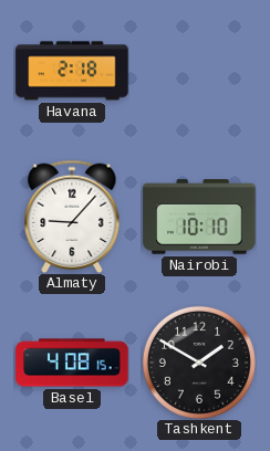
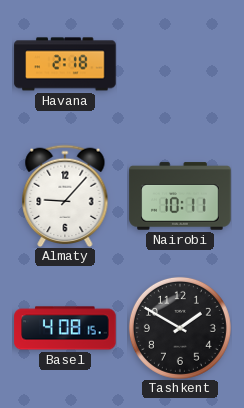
Nairobi: 10:10 -> 10:11 (180, 196)
